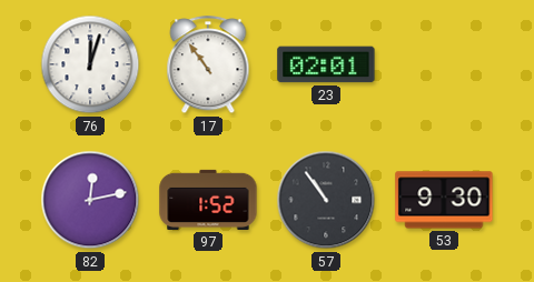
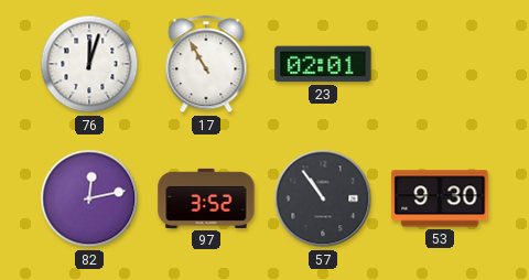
17: 10:54 -> 10:55 (206, 65)
97: 1:52 -> 3:52 (206, 198)
